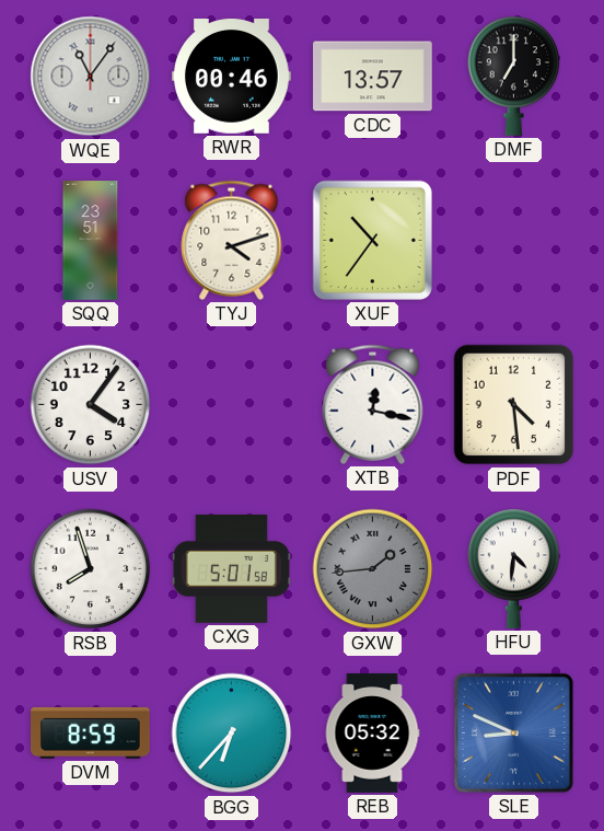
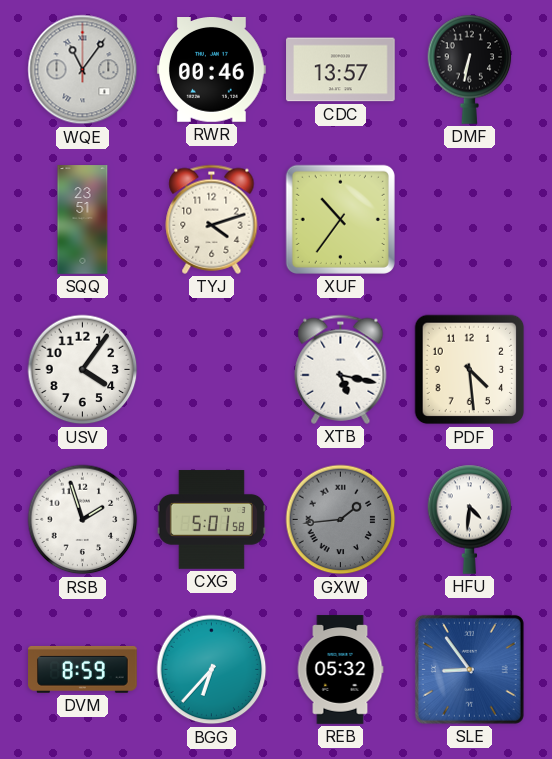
DMF: 7:00 -> 6:32 (470, 69)
XTB: 12:17 -> 5:17 (341, 369)
RSB: 7:57 -> 1:57 (83, 520)
SLE: 8:49 -> 8:54 (469, 669)
